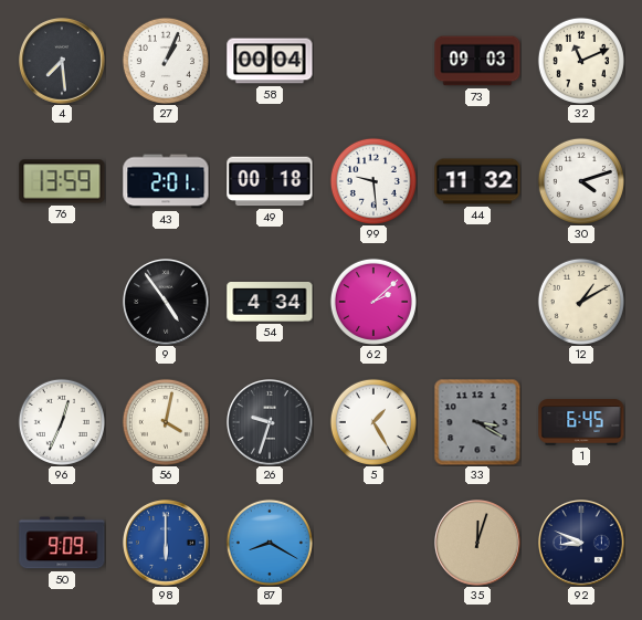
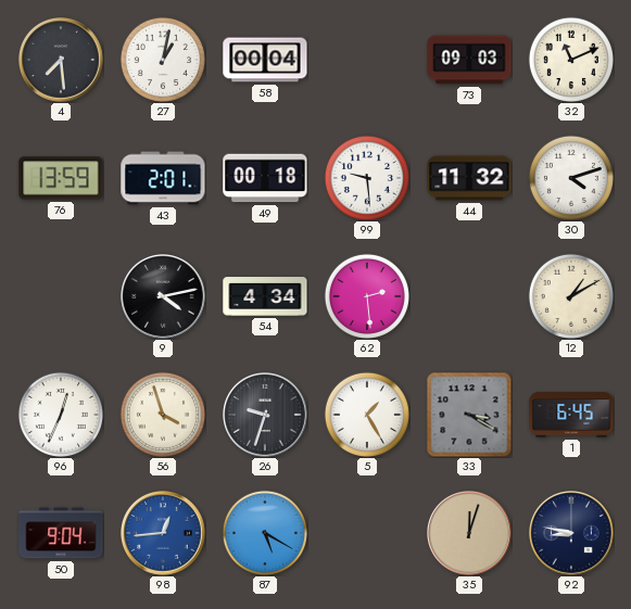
27: 1:04 -> 1:02 (163, 60)
9: 4:54 -> 4:13 (164, 297)
62: 2:08 -> 2:29 (367, 296)
56: 4:02 -> 3:57 (163, 415)
50: 9:09 -> 9:04 (61, 533)
98: 6:00 -> 12:44 (164, 534)
87: 8:20 -> 5:20 (265, 533)
92: 8:49 -> 8:47 (572, 534)
